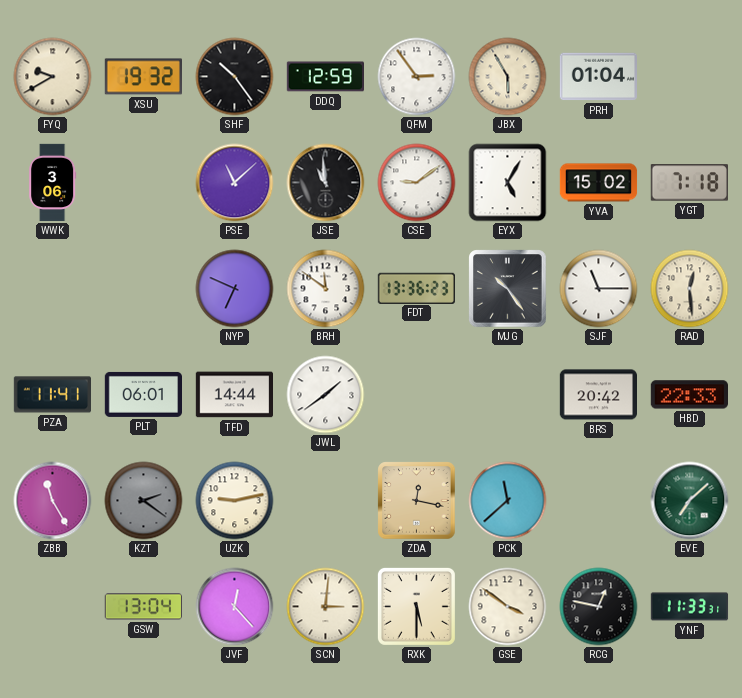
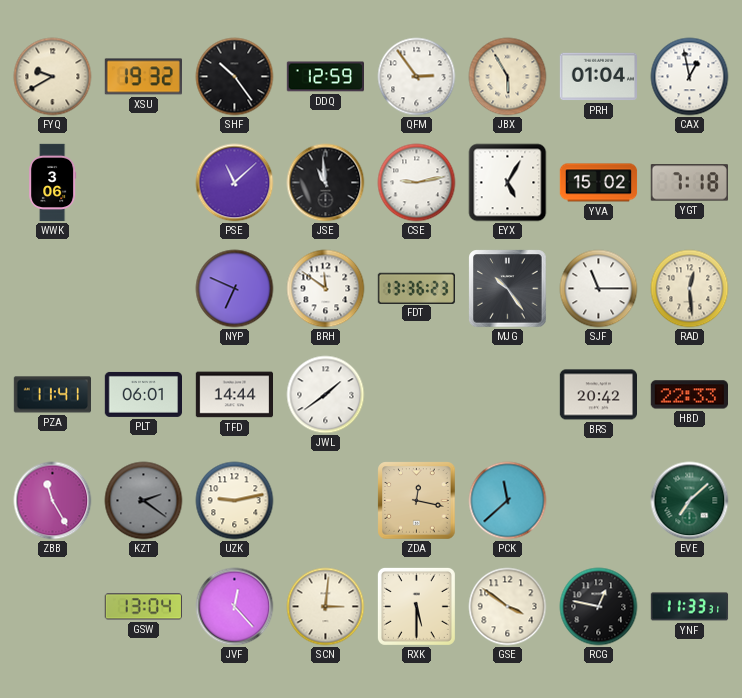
CAX: none -> 12:58 (690, 77)
CSE: 9:09 -> 9:13 (417, 183)
